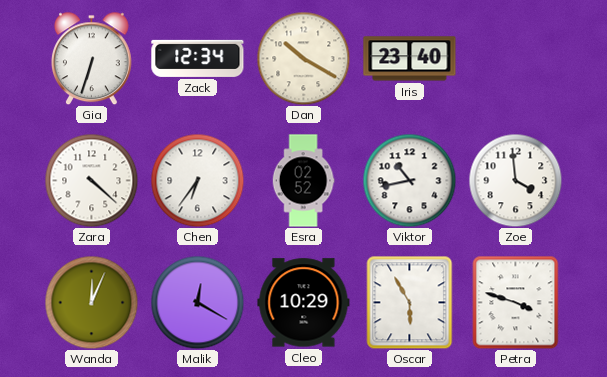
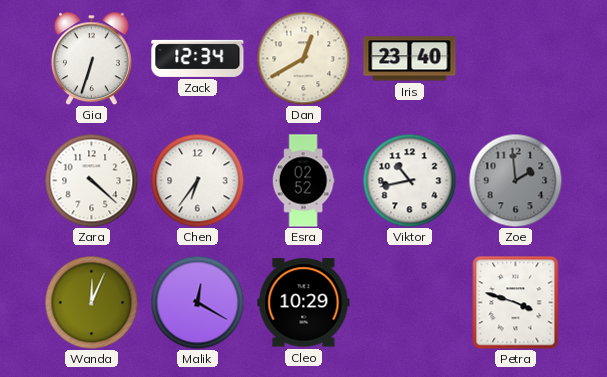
Dan: 10:20 -> 12:40 (303, 58)
Zoe: 3:59 -> 1:59 (515, 180)
Zoe dial: white -> grey (515, 180)
Oscar: 5:55 -> none (410, 302)
